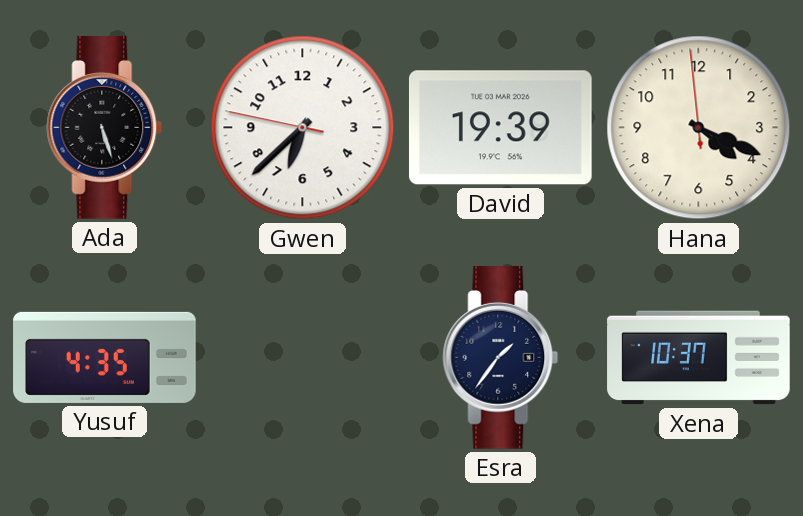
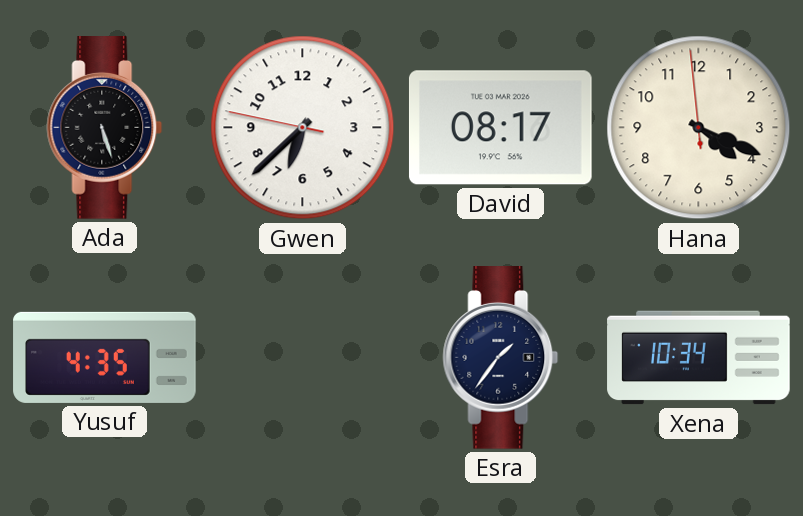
David: 19:39 -> 08:17 (500, 128)
Xena: 10:37 -> 10:34 (699, 358)
